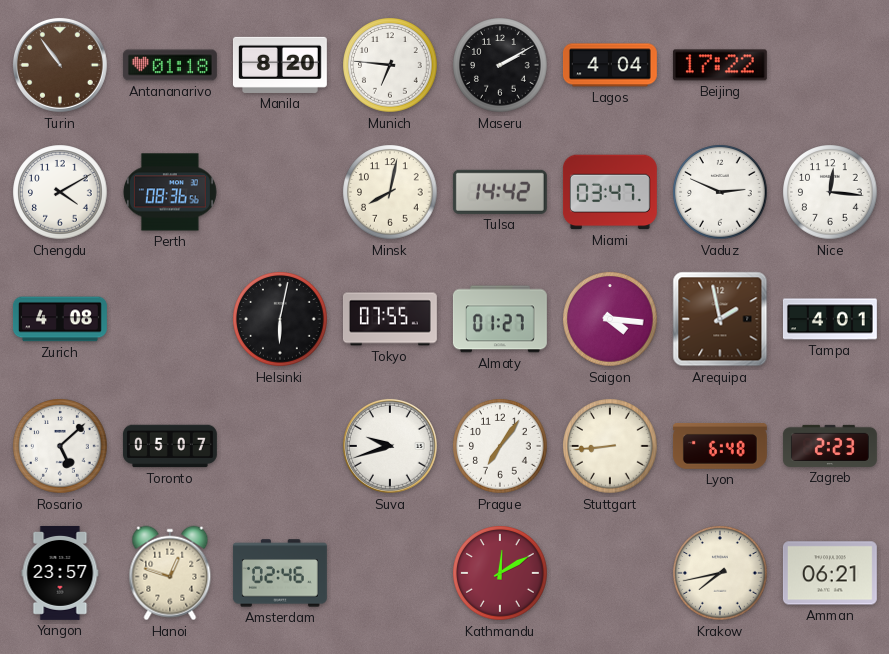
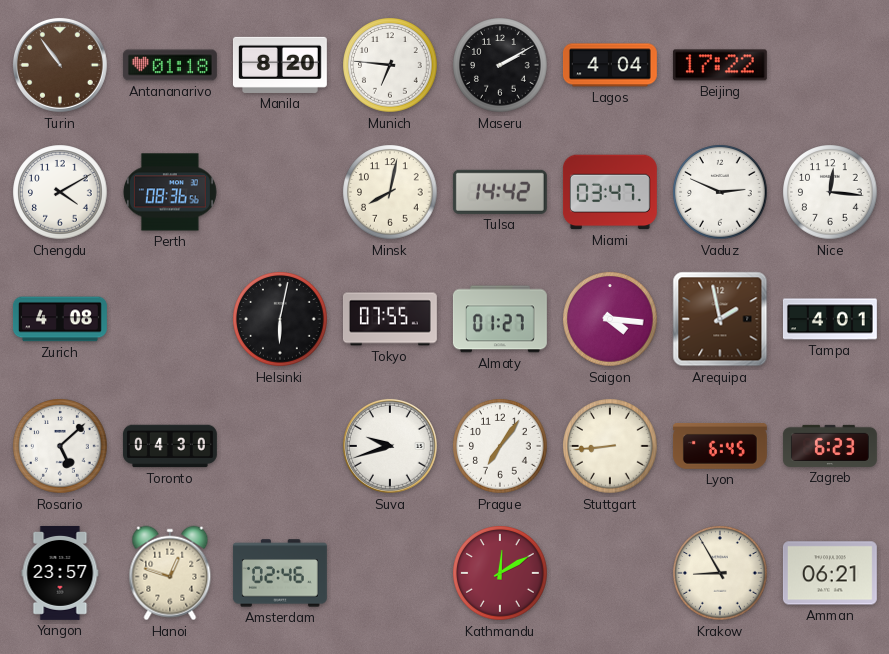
Toronto: 05:07 -> 04:30 (170, 446)
Lyon: 6:48 -> 6:45 (720, 446)
Zagreb: 2:23 -> 6:23 (830, 446)
Krakow: 7:43 -> 8:55 (720, 573)
